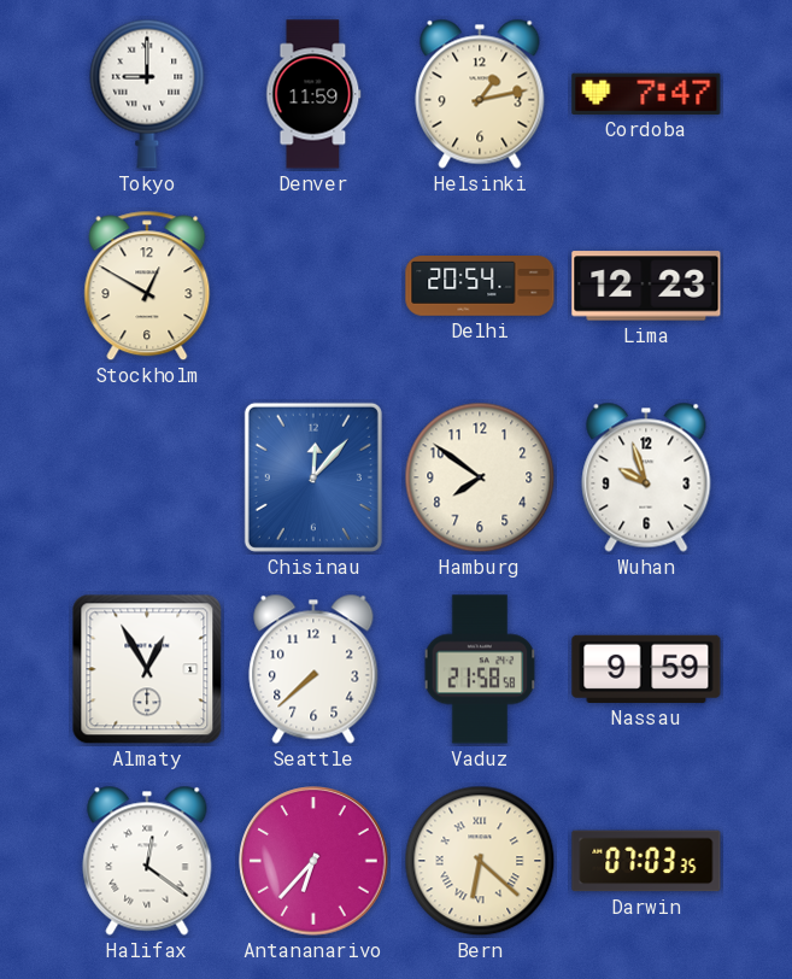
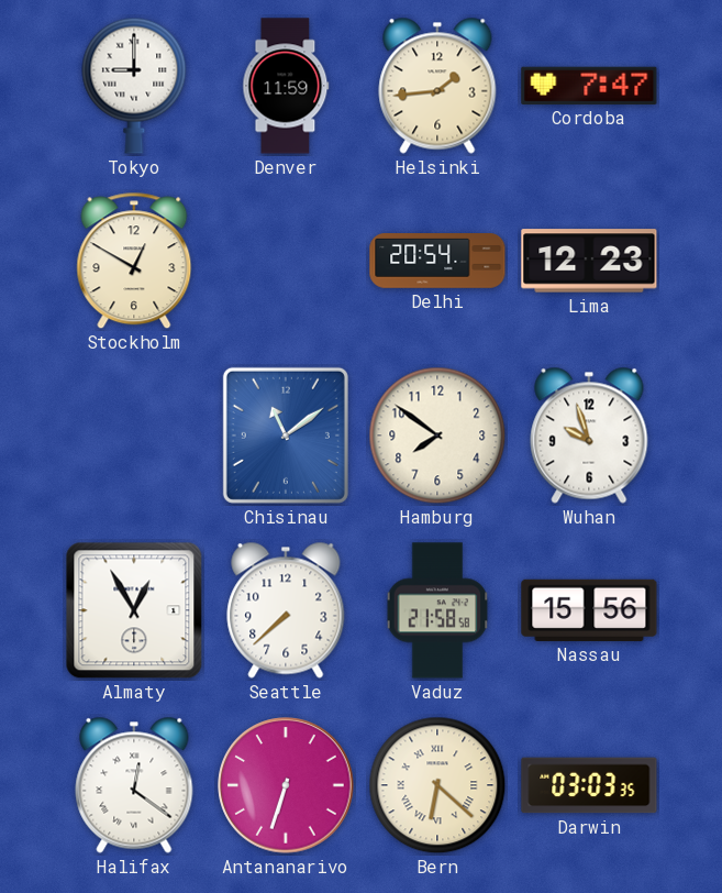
Helsinki: 1:13 -> 1:44 (437, 86)
Chisinau: 12:07 -> 11:09 (286, 436)
Nassau: 9:59 -> 15:56 (589, 610)
Antananarivo: 6:37 -> 6:33 (286, 785)
Darwin: 07:03 -> 03:03 (589, 785)
